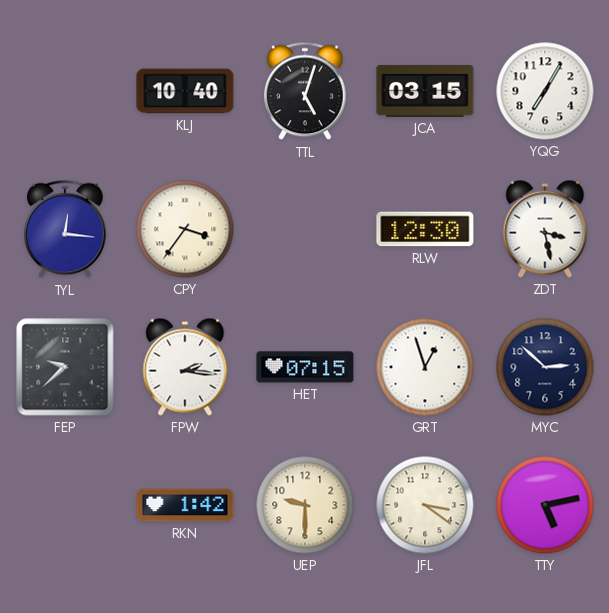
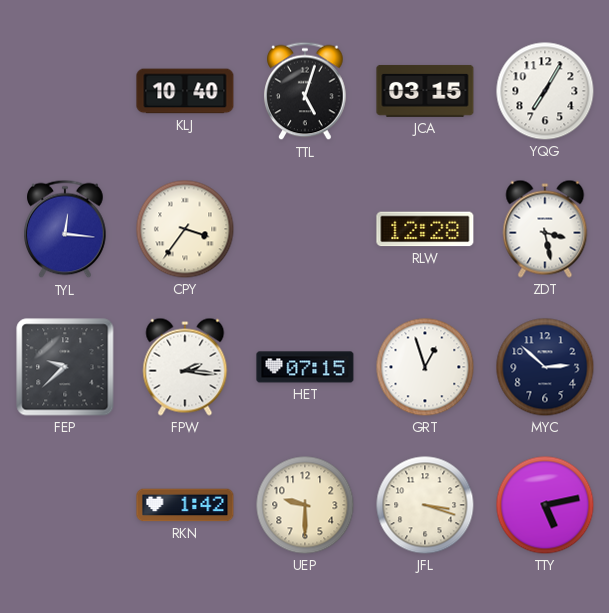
RLW: 12:30 -> 12:28 (425, 229)
JFL: 3:21 -> 3:18 (425, 505)
